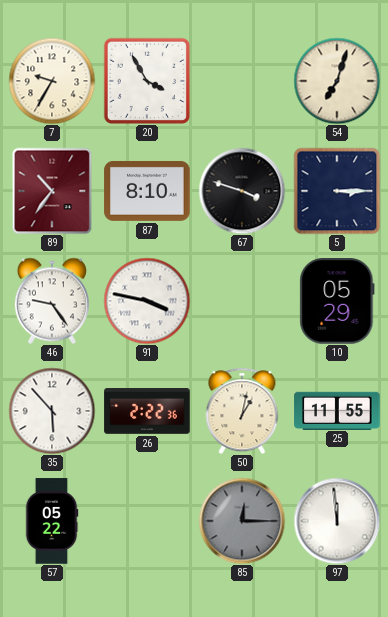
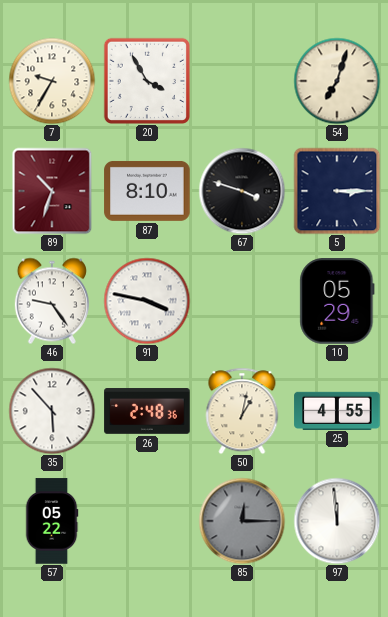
89: 10:36 -> 10:33 (52, 191)
26: 2:22 -> 2:48 (147, 411)
25: 11:55 -> 4:55 (337, 410)
